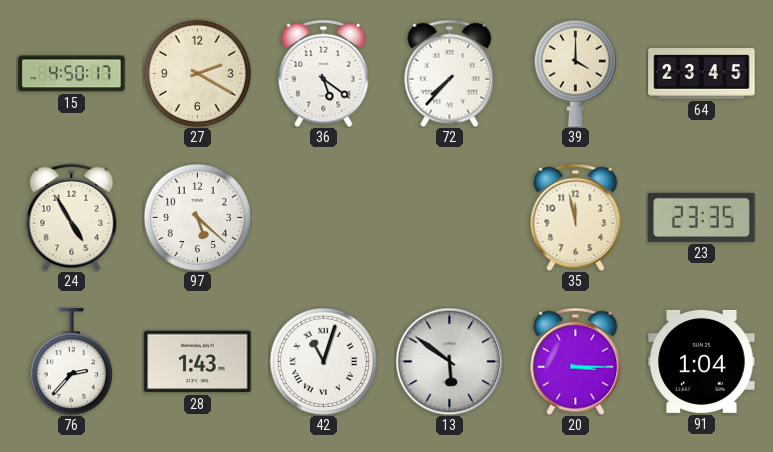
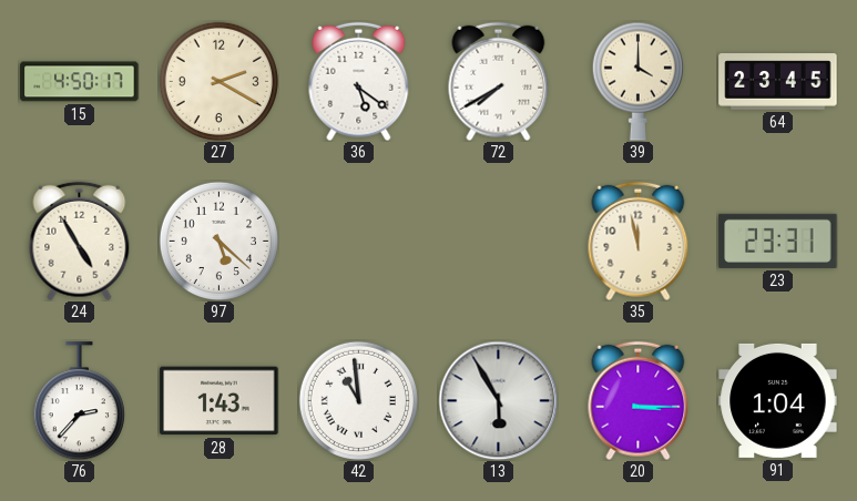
72: 7:37 -> 7:40 (499, 81)
23: 23:35 -> 23:31 (778, 241)
42: 11:03 -> 10:59 (358, 400)
13: 5:51 -> 5:55 (498, 400)
